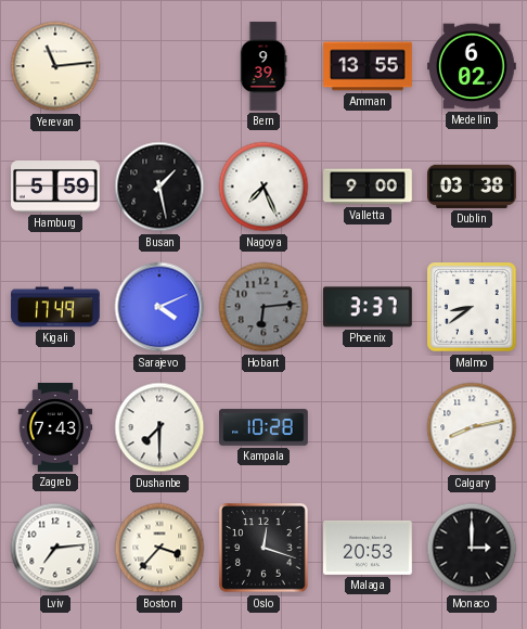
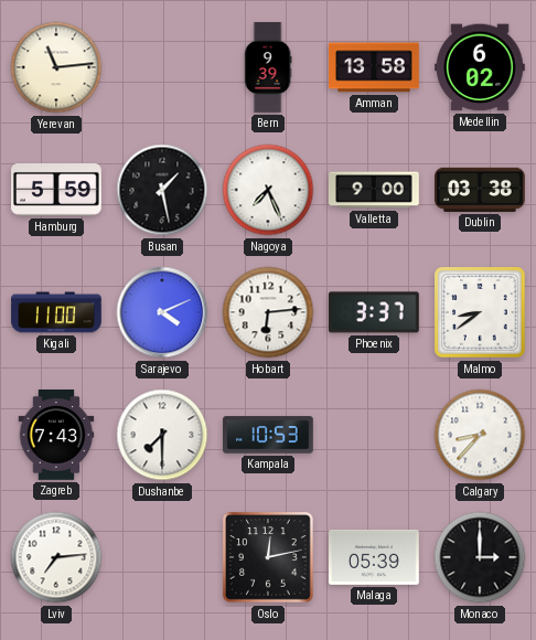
Amman: 13:55 -> 13:58 (374, 67)
Kigali: 17:49 -> 11:00 (56, 312)
Hobart dial: grey -> white (268, 312)
Kampala: 10:28 -> 10:53 (269, 435)
Calgary: 8:13 -> 8:37 (480, 435)
Boston: 3:37 -> none (159, 548)
Oslo: 12:18 -> 12:13 (268, 557)
Malaga: 20:53 -> 05:39 (375, 557)
